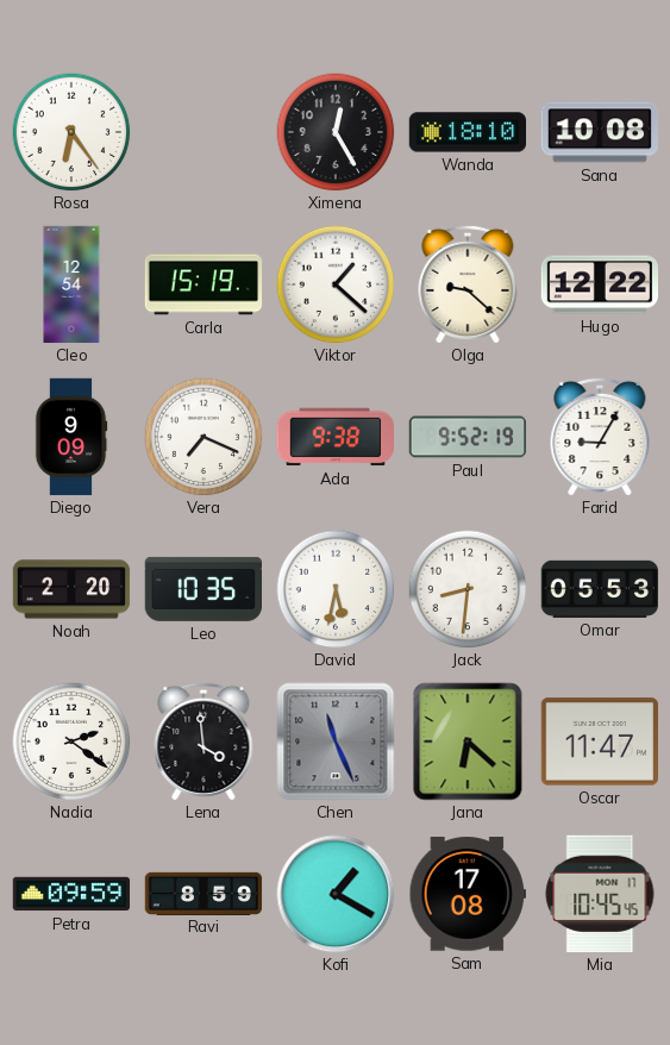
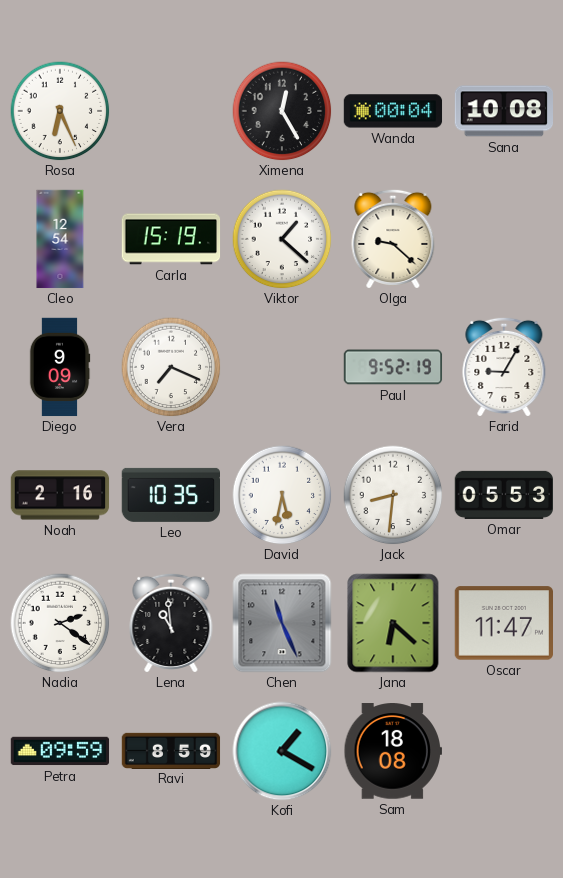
Rosa: 6:24 -> 6:26 (60, 111)
Wanda: 18:10 -> 00:04 (393, 111)
Hugo: 12:22 -> none (599, 284)
Ada: 9:38 -> none (334, 437)
Noah: 2:20 -> 2:16 (60, 495)
Lena: 3:59 -> 10:59 (171, 622)
Sam: 17:08 -> 18:08 (392, 751)
Mia: 10:45 -> none (600, 894)
